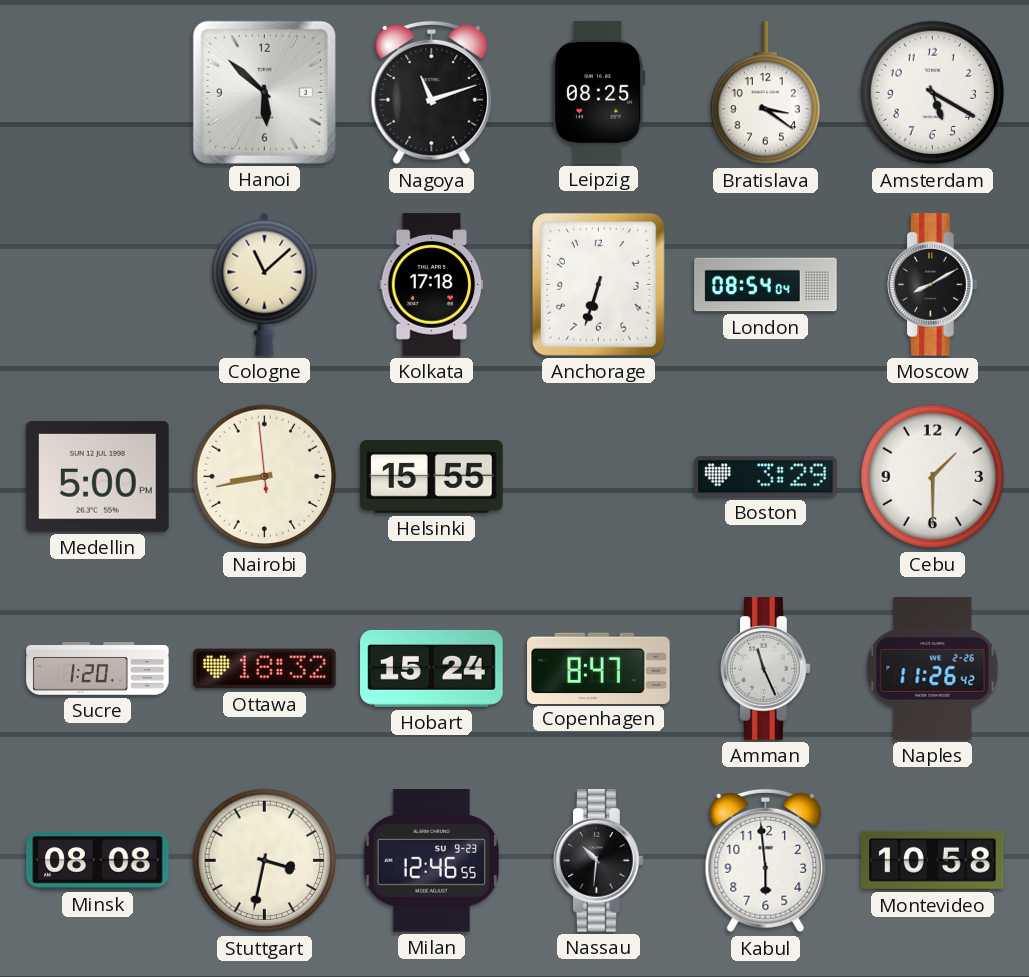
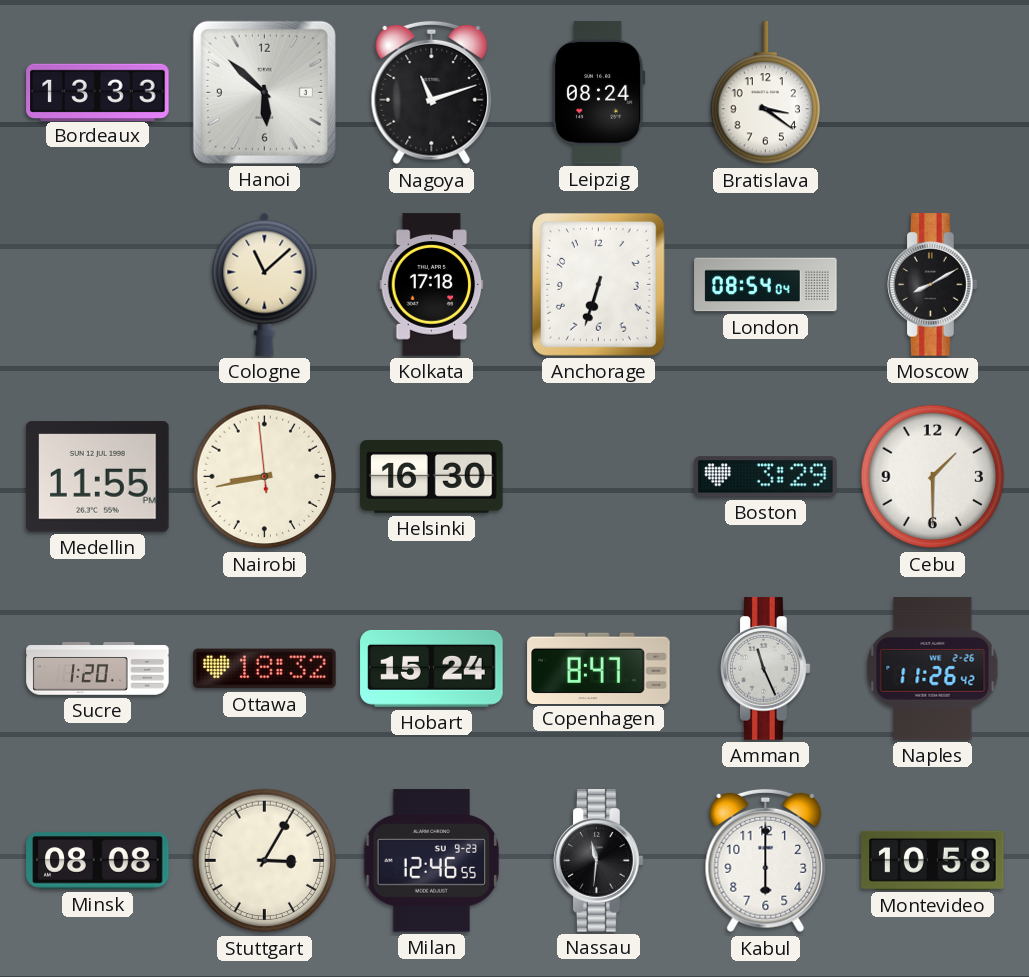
Bordeaux: none -> 13:33 (98, 92)
Leipzig: 08:25 -> 08:24 (598, 93)
Amsterdam: 5:20 -> none (933, 93)
Medellin: 5:00 -> 11:55 (98, 477)
Helsinki: 15:55 -> 16:30 (432, 476)
Stuttgart: 3:32 -> 3:05 (265, 861)
Nassau: 10:31 -> 11:31 (599, 861)
Kabul: 5:59 -> 6:00 (766, 861)
